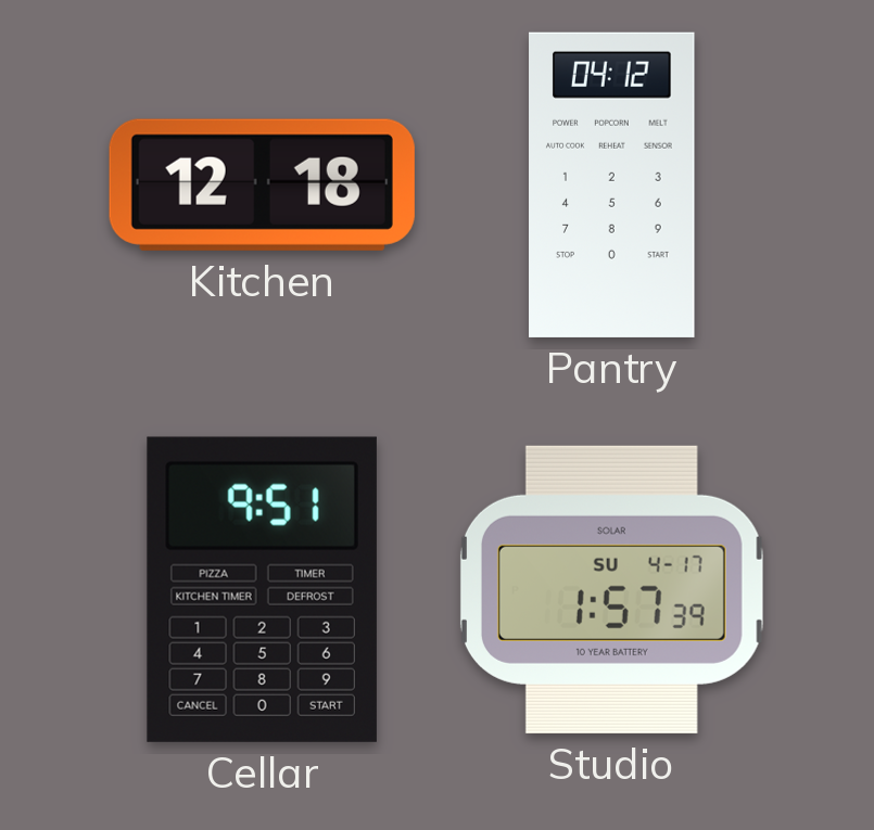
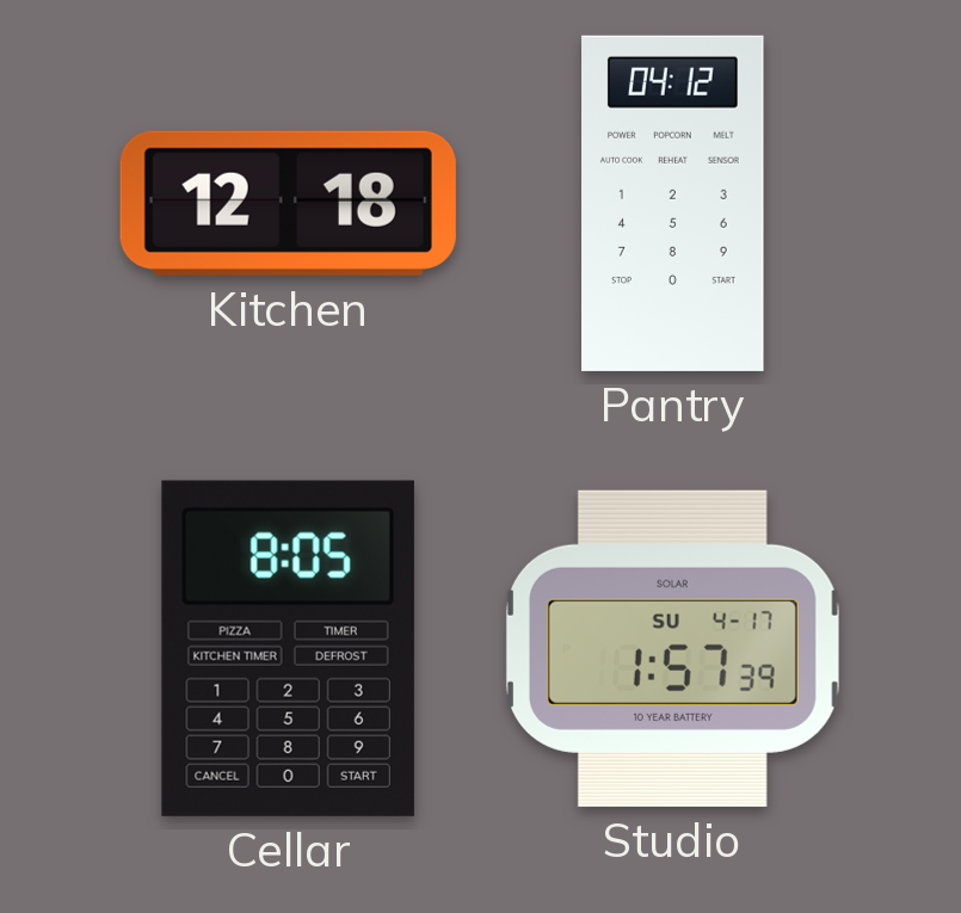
Cellar: 9:51 -> 8:05 (288, 648)
